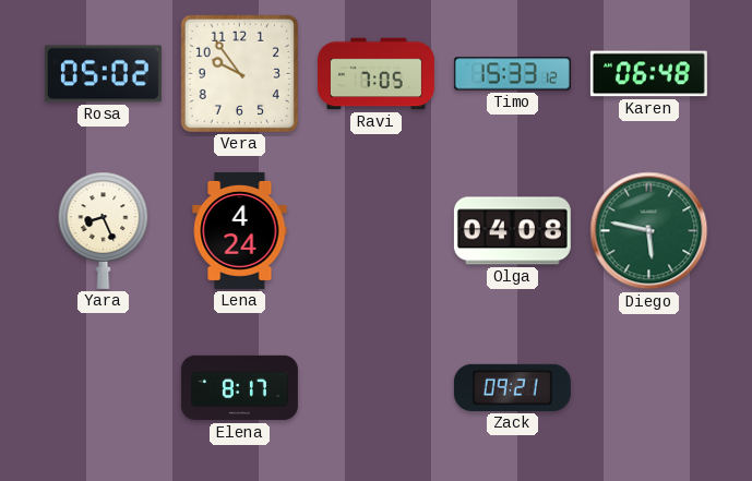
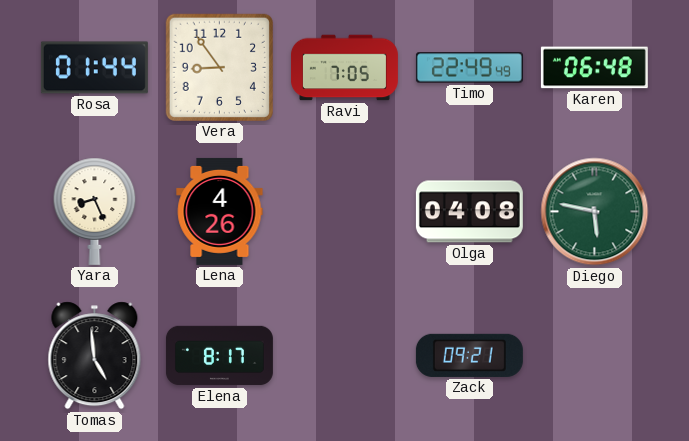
Rosa: 05:02 -> 01:44 (94, 68)
Vera: 9:54 -> 8:54 (219, 67)
Timo: 15:33 -> 22:49 (469, 68)
Lena: 4:24 -> 4:26 (220, 211)
Tomas: none -> 4:59 (95, 356)
